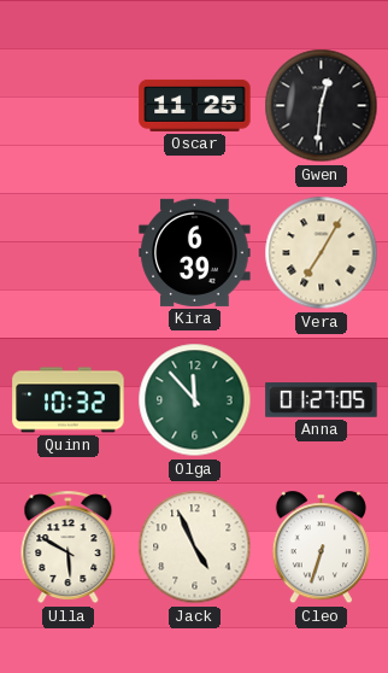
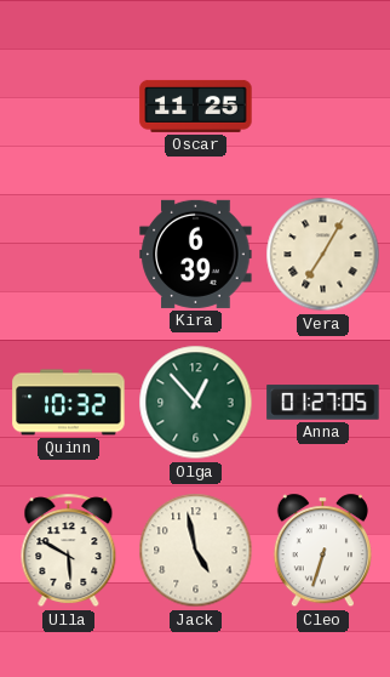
Gwen: 12:31 -> none (322, 106)
Olga: 11:53 -> 12:53 (196, 403)
Jack: 4:56 -> 4:58 (196, 551)
